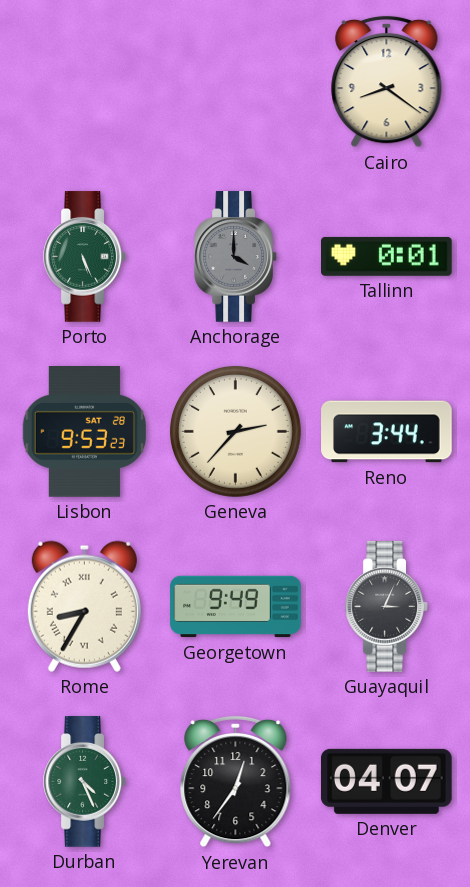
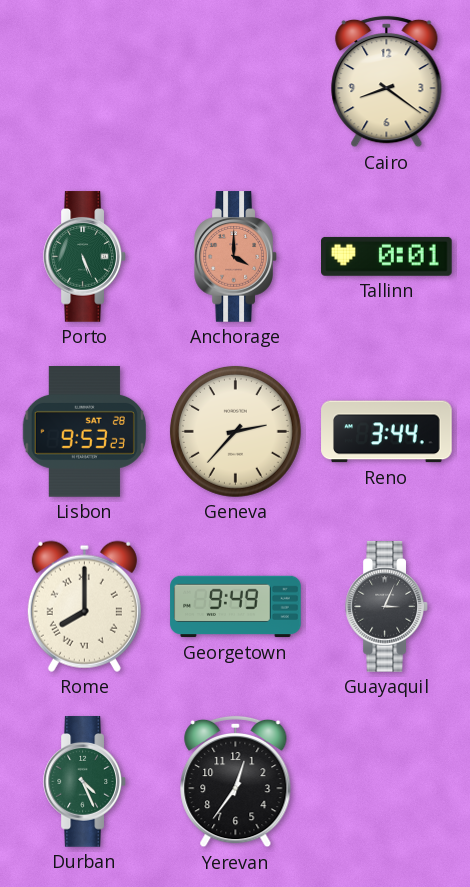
Anchorage dial: grey -> salmon (236, 257)
Rome: 8:35 -> 8:00 (84, 606)
Denver: 04:07 -> none (386, 781)
